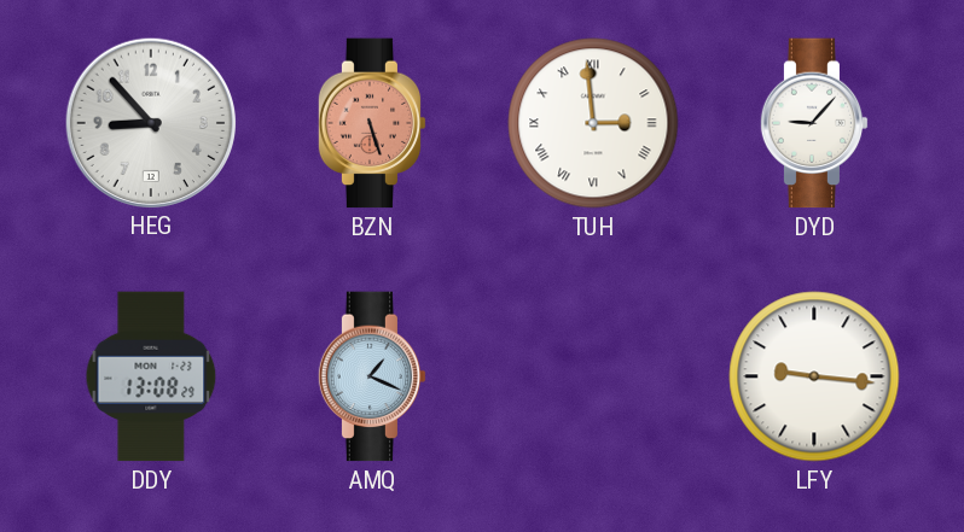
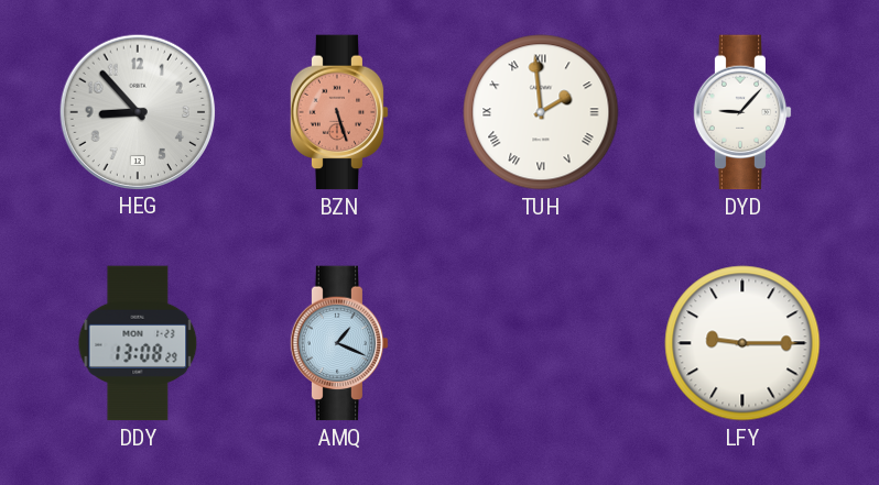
TUH: 2:59 -> 1:59 (541, 112)
LFY: 9:16 -> 9:15 (742, 343)
